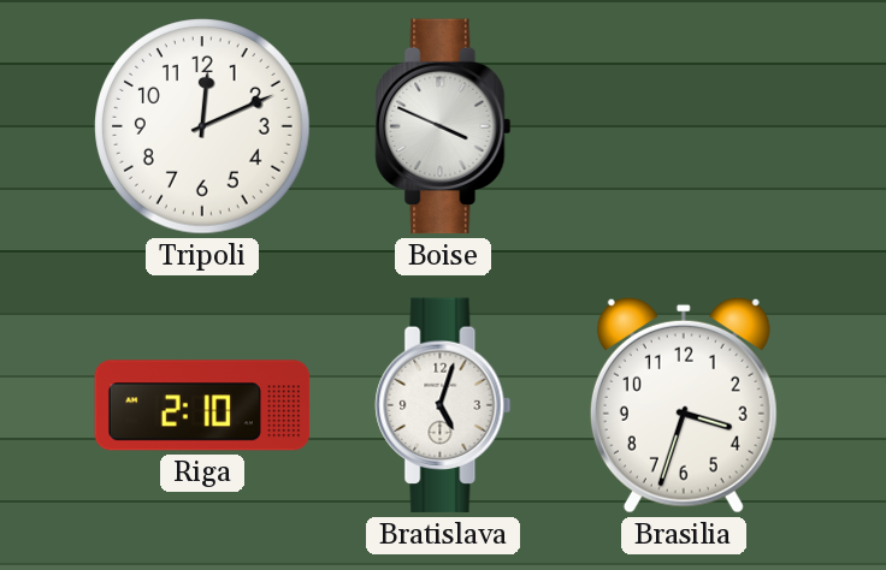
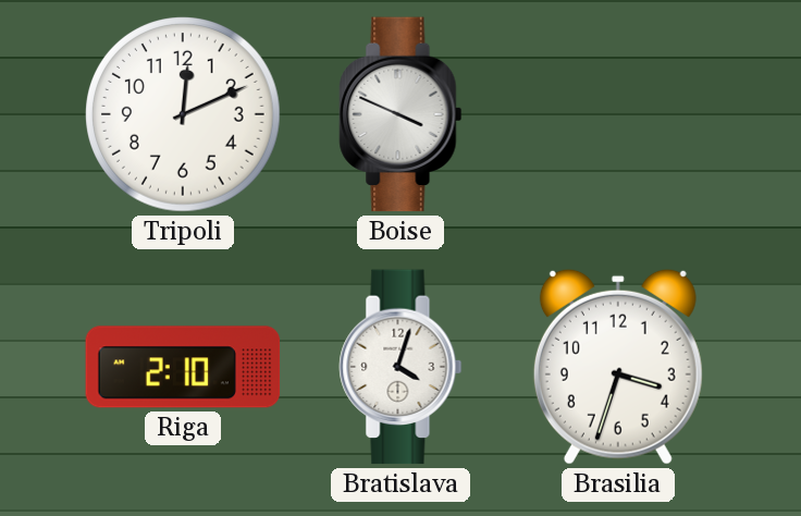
Bratislava: 5:03 -> 4:03 (401, 367)
